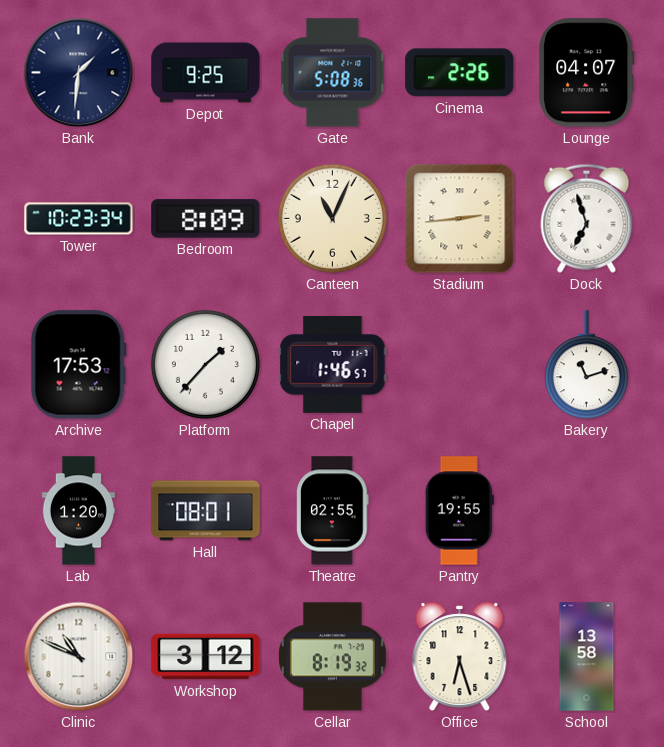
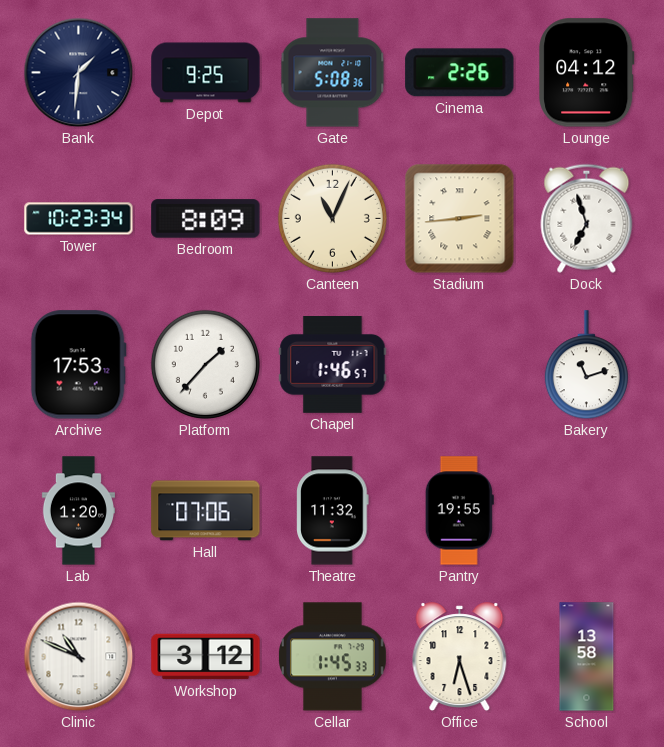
Lounge: 04:07 -> 04:12 (587, 73)
Hall: 08:01 -> 07:06 (206, 511)
Theatre: 02:55 -> 11:32 (333, 511)
Cellar: 8:19 -> 1:45 (333, 657)
